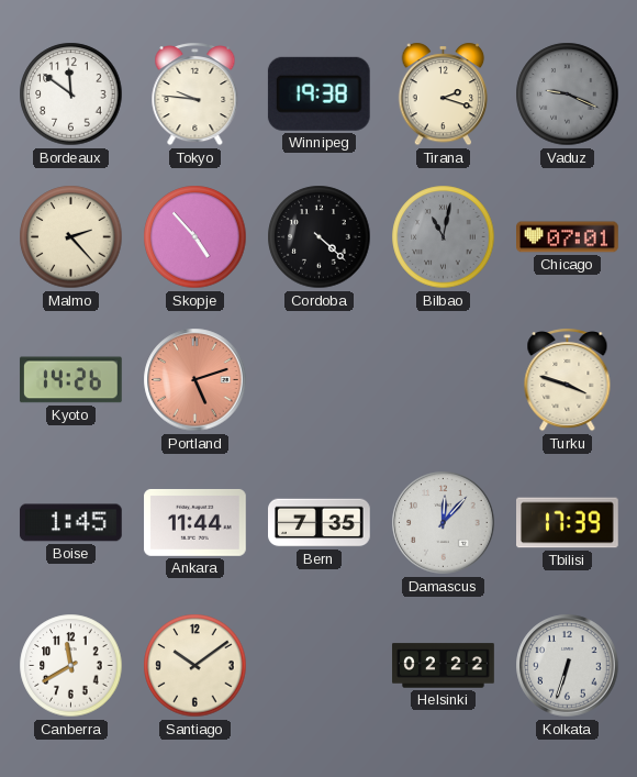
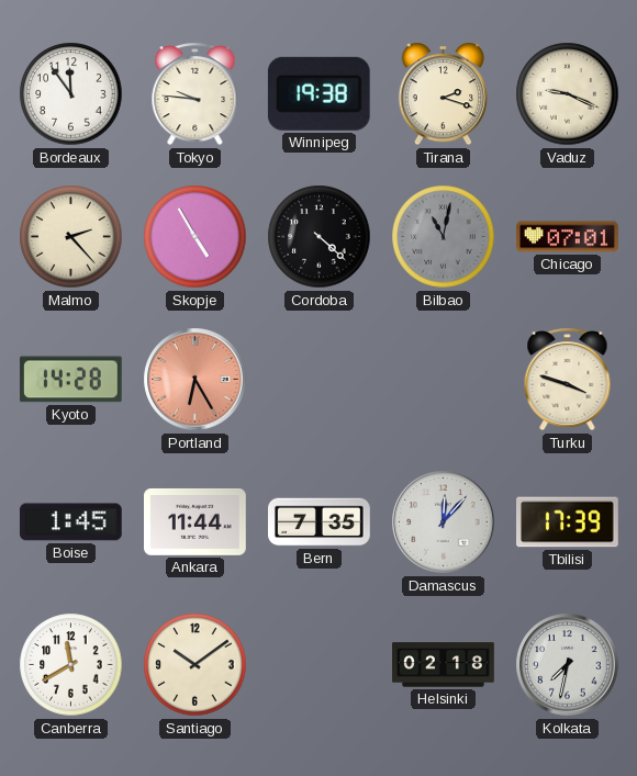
Bordeaux: 11:51 -> 11:54 (71, 94)
Vaduz dial: grey -> cream (568, 94)
Skopje: 4:53 -> 4:55 (195, 237)
Kyoto: 14:26 -> 14:28 (70, 380)
Portland: 5:12 -> 6:25 (195, 380)
Helsinki: 02:22 -> 02:18 (444, 665)
Kolkata: 6:33 -> 7:32 (568, 665)
